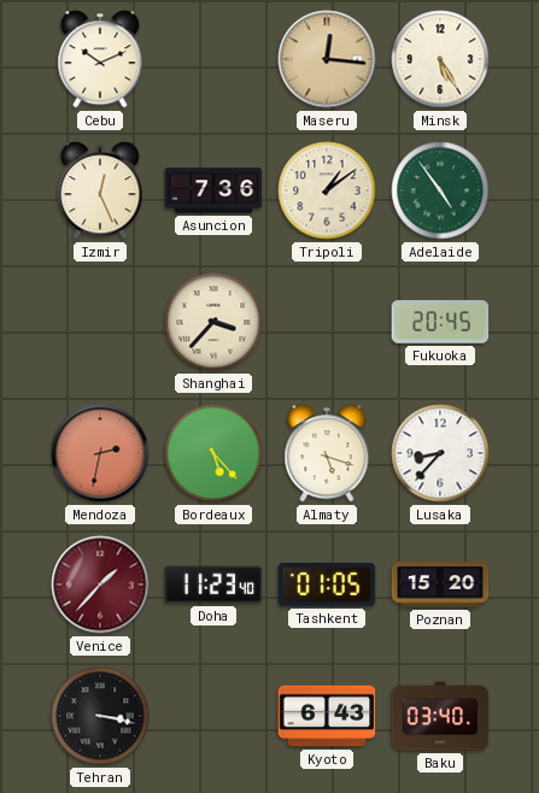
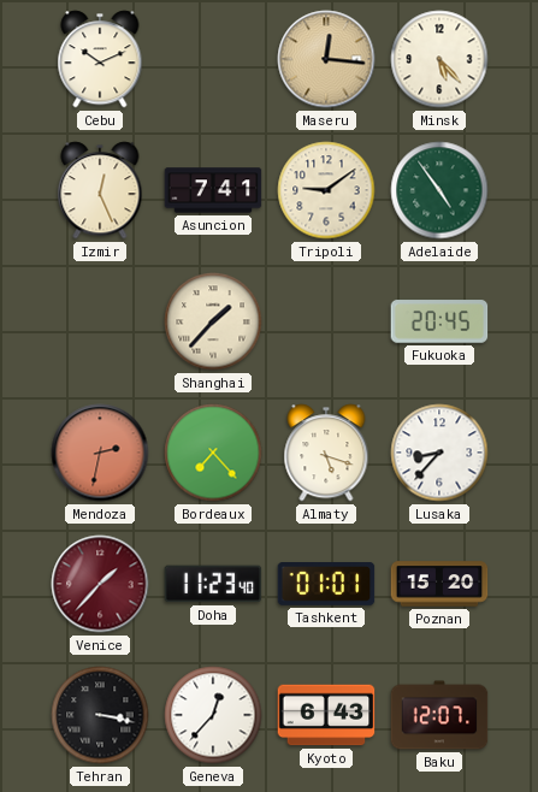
Minsk: 5:25 -> 5:23 (439, 59)
Asuncion: 7:36 -> 7:41 (213, 190)
Tripoli: 1:09 -> 9:09 (326, 190)
Shanghai: 3:37 -> 1:37 (213, 321)
Bordeaux: 5:23 -> 7:23 (213, 453)
Tashkent: 01:05 -> 01:01 (326, 585)
Geneva: none -> 12:37 (213, 715)
Baku: 03:40 -> 12:07 (439, 715)
